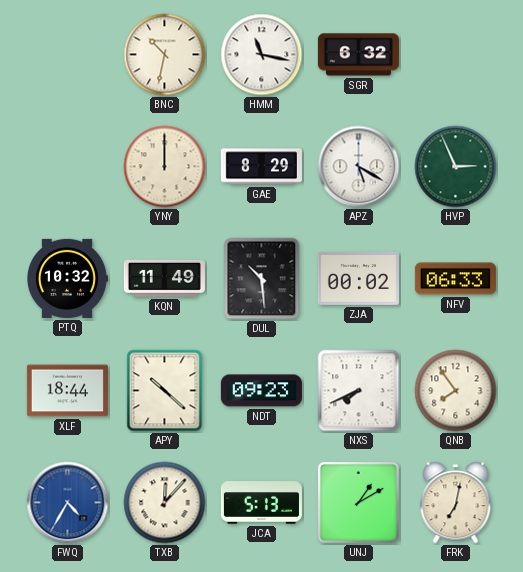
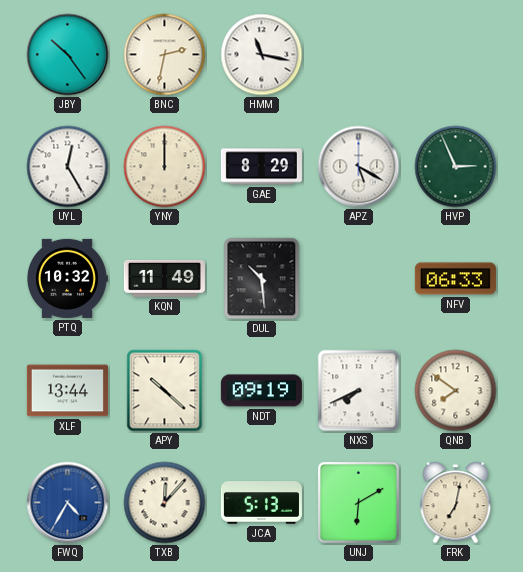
JBY: none -> 10:24 (68, 55)
BNC: 10:32 -> 2:32 (165, 55)
SGR: 6:32 -> none (358, 55)
UYL: none -> 12:25 (68, 167)
ZJA: 00:02 -> none (358, 278)
XLF: 18:44 -> 13:44 (67, 391)
NDT: 09:23 -> 09:19 (261, 391)
QNB: 7:54 -> 7:51 (456, 391)
UNJ: 1:10 -> 6:10 (358, 502)
